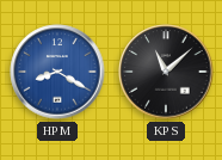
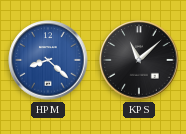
HPM: 8:20 -> 8:22 (48, 60)
